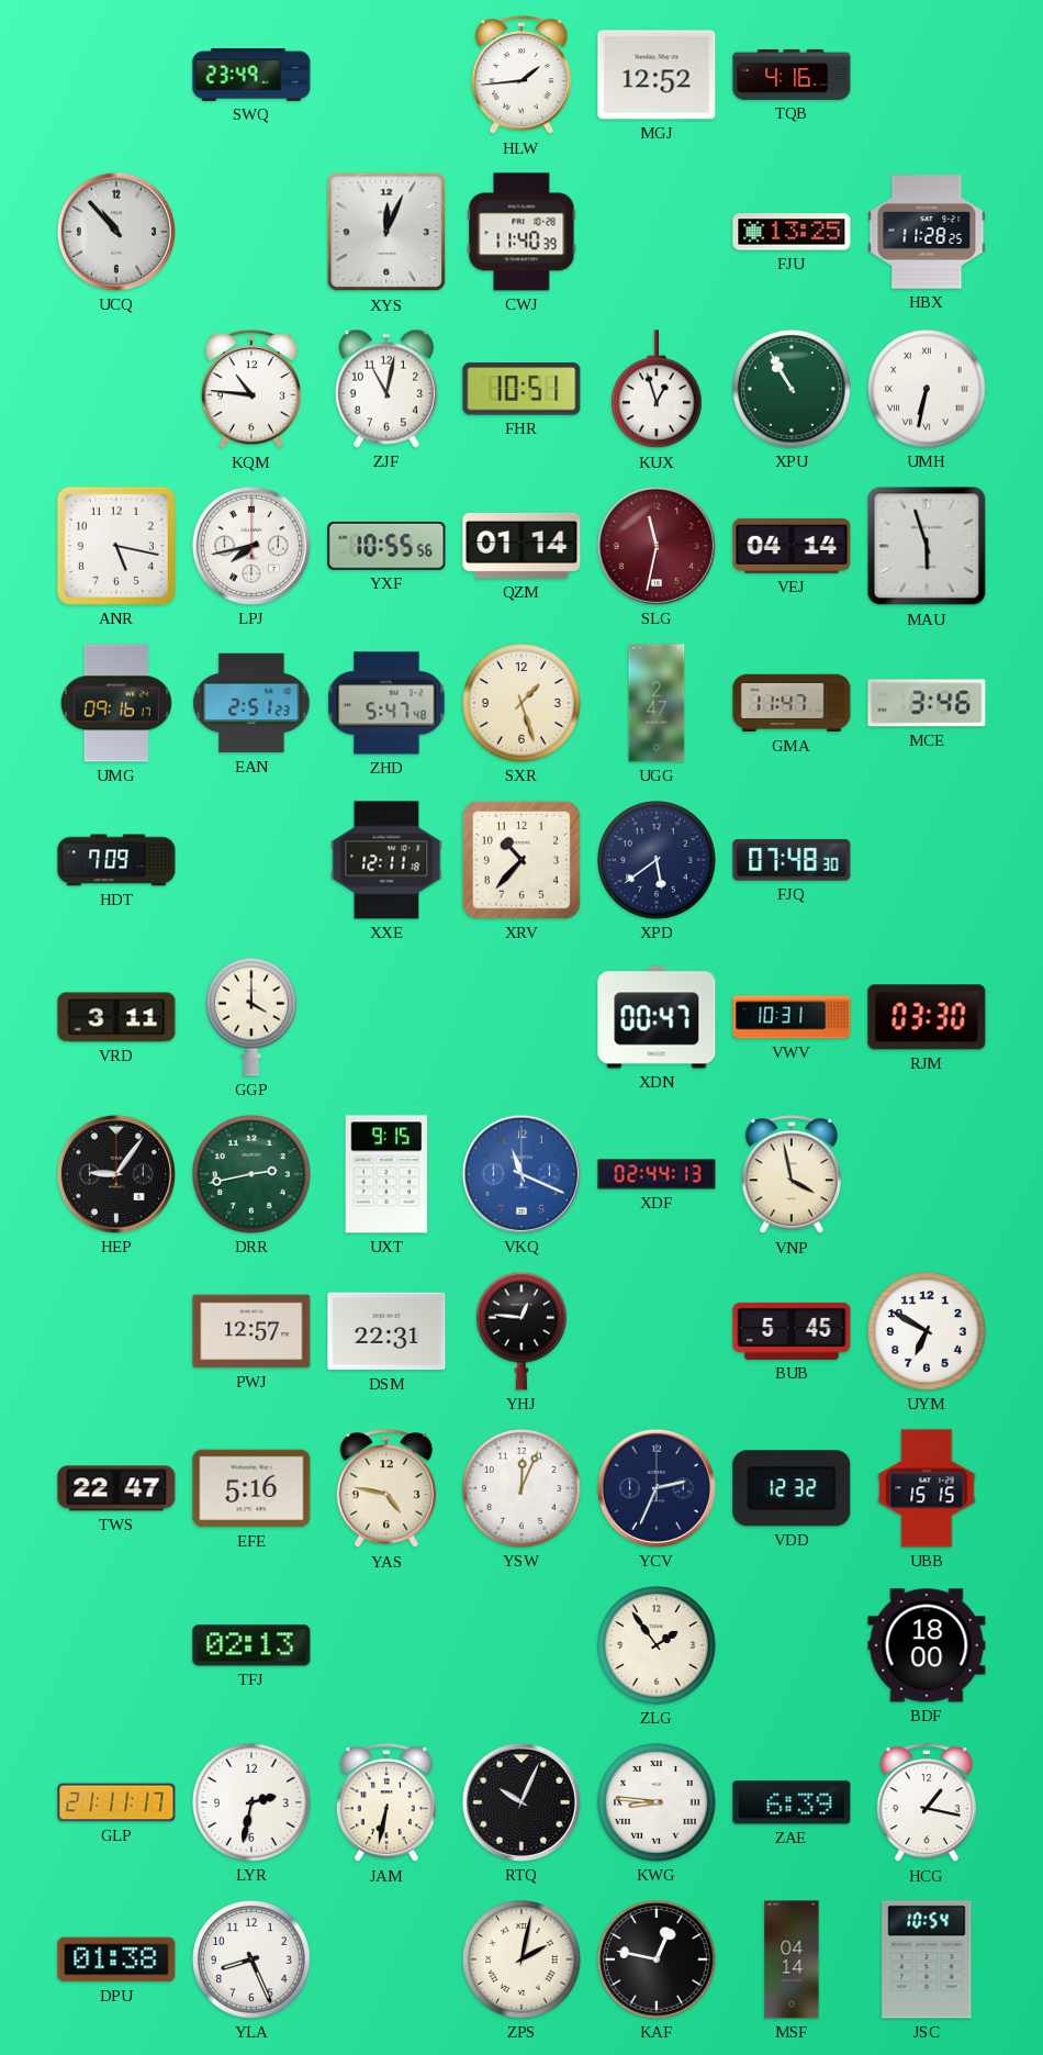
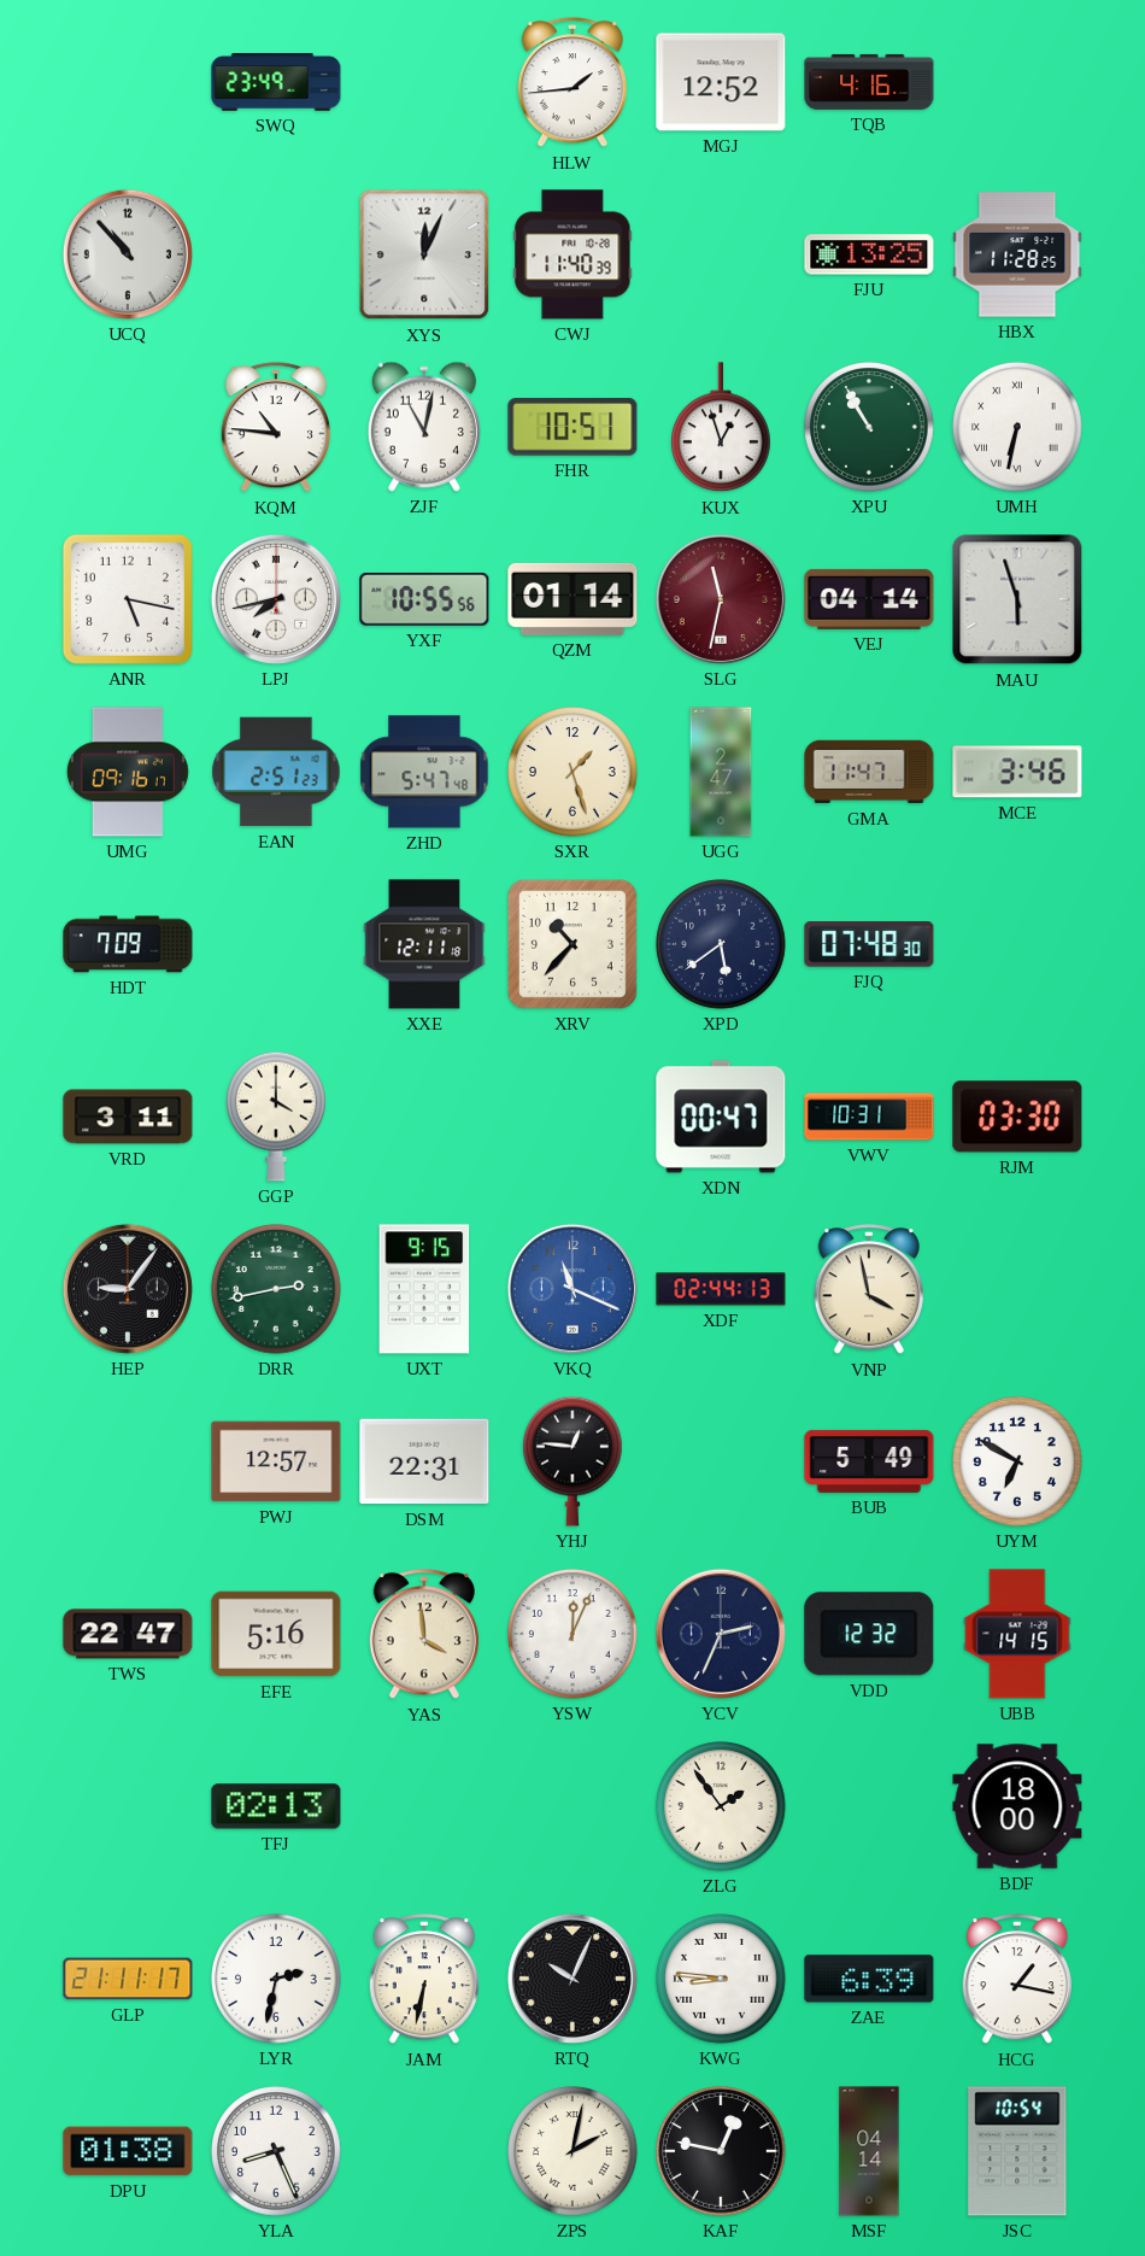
BUB: 5:45 -> 5:49 (869, 1461)
YAS: 4:47 -> 3:59 (424, 1635)
UBB: 15:15 -> 14:15 (1017, 1634)
